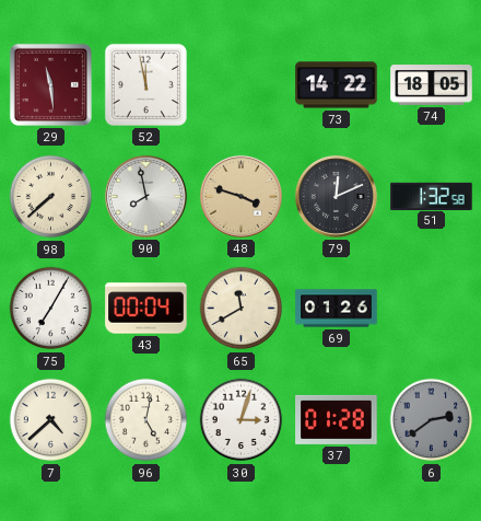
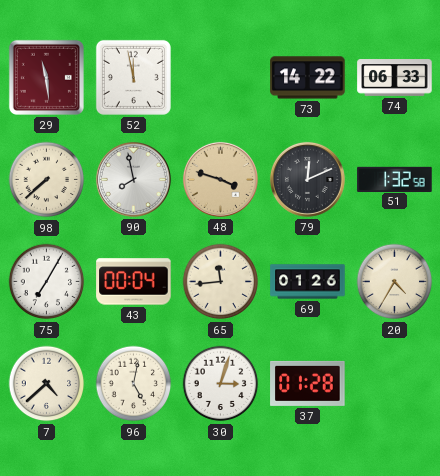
74: 18:05 -> 06:33 (395, 78)
65: 11:40 -> 11:44 (221, 282)
20: none -> 4:35 (395, 282)
6: 2:39 -> none (432, 420)
